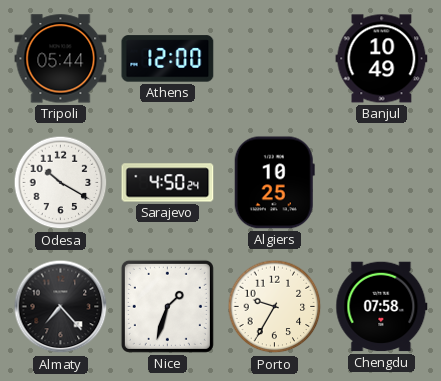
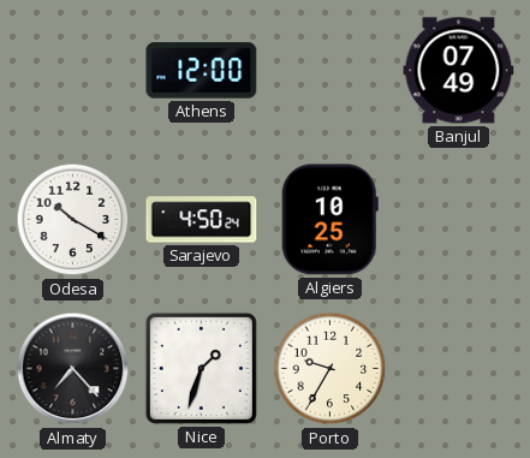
Tripoli: 05:44 -> none (61, 59)
Banjul: 10:49 -> 07:49 (459, 71)
Chengdu: 07:58 -> none (382, 307)
